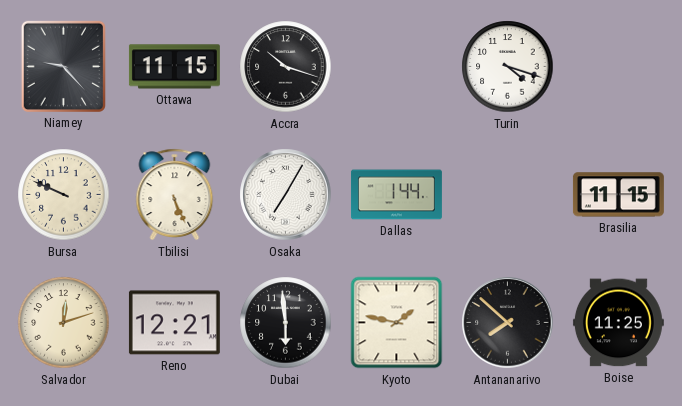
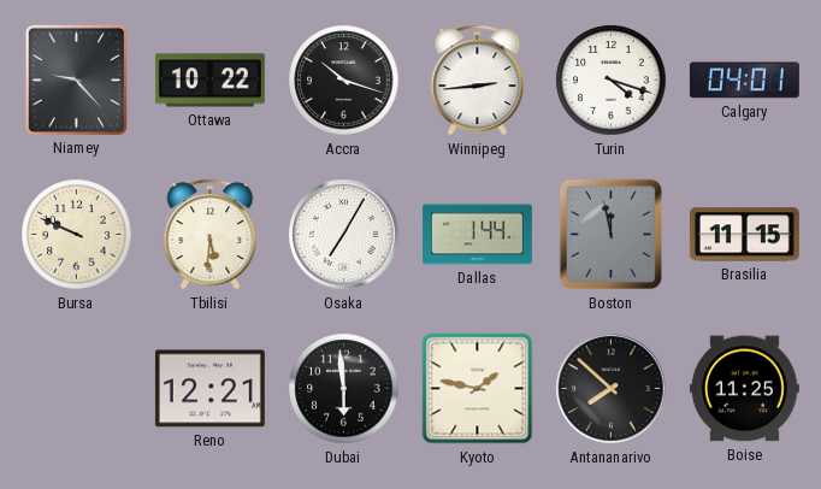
Ottawa: 11:15 -> 10:22 (209, 81)
Winnipeg: none -> 2:44 (478, 81)
Calgary: none -> 04:01 (744, 81)
Tbilisi: 5:26 -> 5:31 (211, 235)
Boston: none -> 11:58 (612, 235)
Salvador: 12:12 -> none (64, 323)
